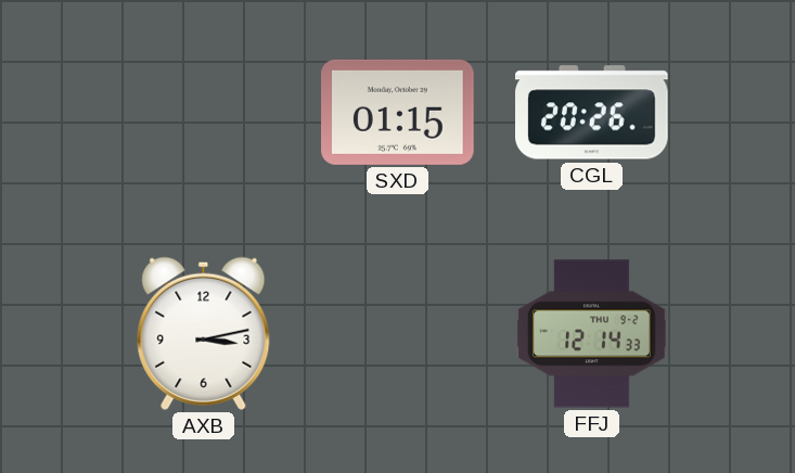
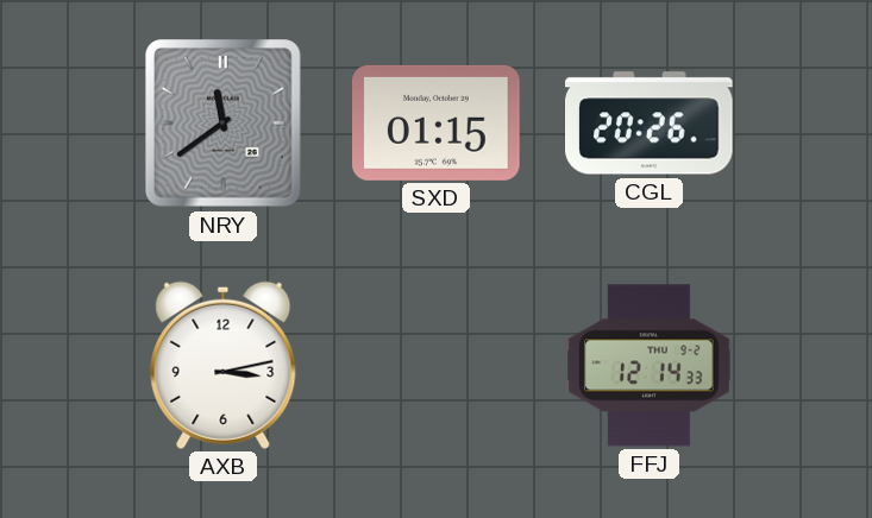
NRY: none -> 11:39 (224, 124)
